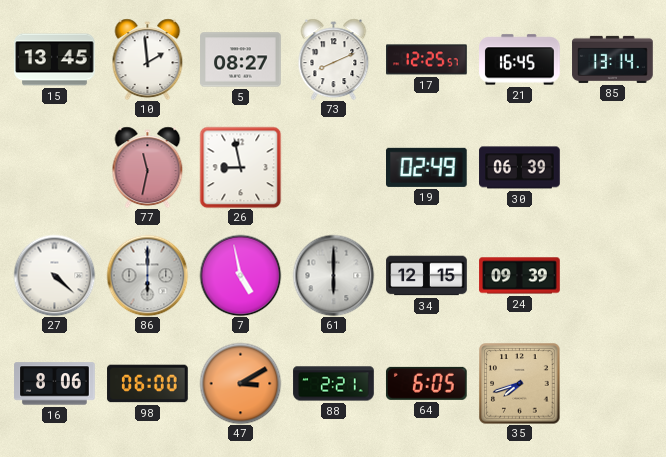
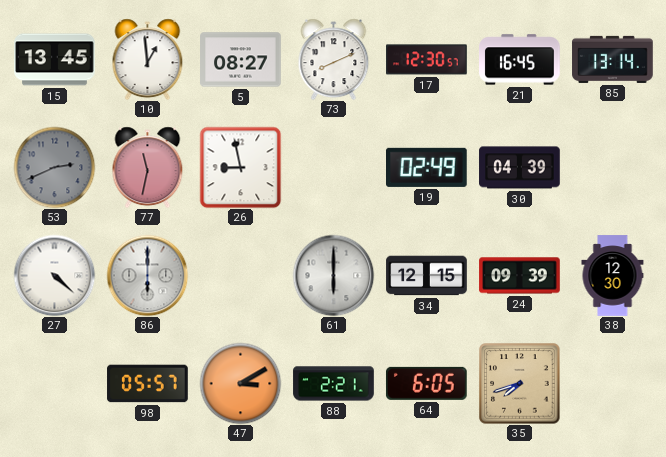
10: 1:59 -> 12:59 (148, 59)
17: 12:25 -> 12:30 (427, 60)
53: none -> 2:41 (54, 167)
30: 06:39 -> 04:39 (520, 168)
7: 4:58 -> none (240, 275)
38: none -> 12:30 (613, 276)
16: 8:06 -> none (55, 384)
98: 06:00 -> 05:57 (148, 384)
